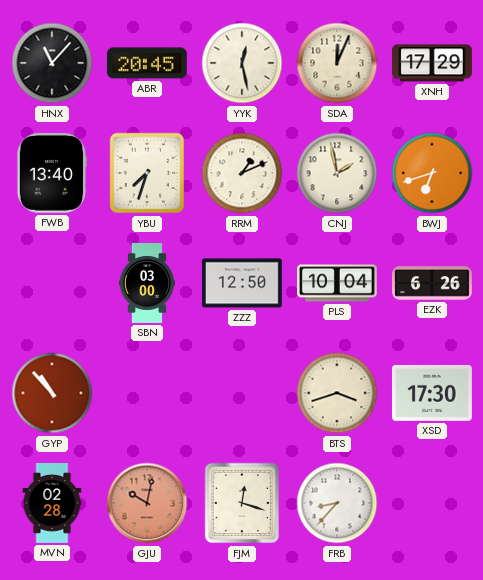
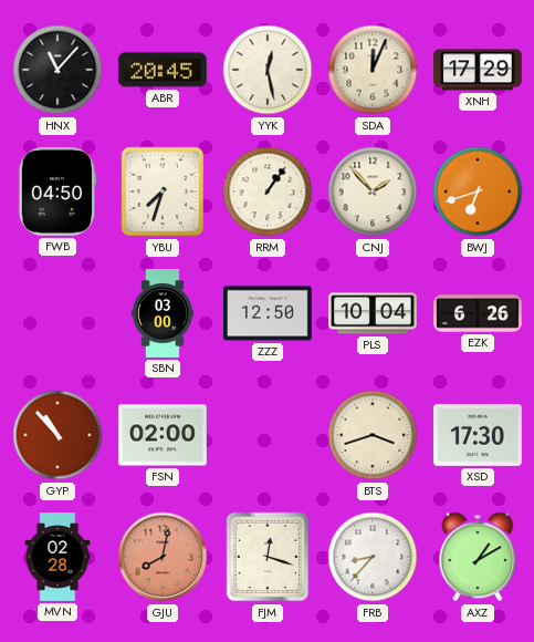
FWB: 13:40 -> 04:50 (56, 191)
RRM: 1:11 -> 1:06 (268, 191)
CNJ: 1:58 -> 1:53 (373, 191)
FSN: none -> 02:00 (163, 435)
GJU: 10:02 -> 8:02 (163, 557)
AXZ: none -> 1:10 (478, 557)
